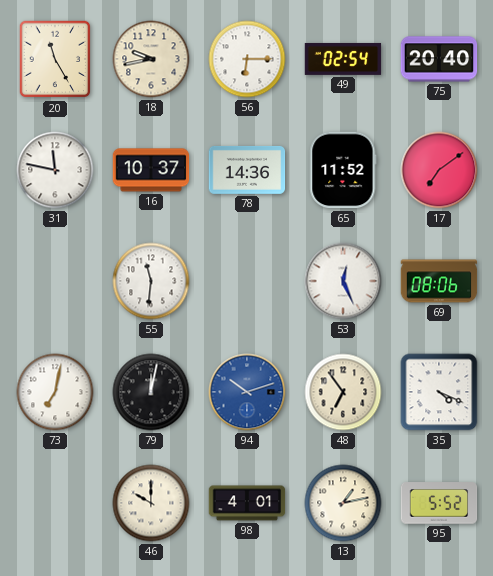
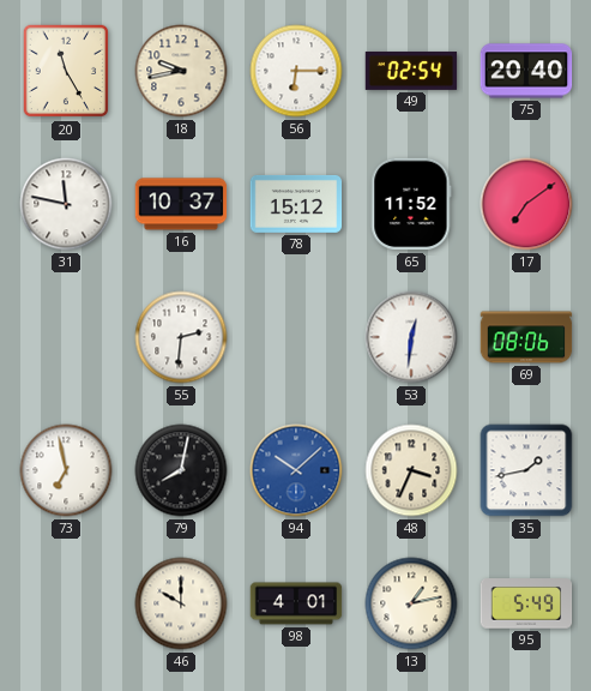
78: 14:36 -> 15:12 (296, 204)
55: 11:31 -> 2:31 (181, 337)
53: 12:26 -> 12:31 (411, 337)
73: 7:02 -> 6:58 (66, 470)
79: 12:02 -> 8:02 (181, 470)
94: 10:12 -> 10:08 (296, 470)
48: 6:54 -> 3:34 (411, 470)
35: 4:19 -> 1:43 (526, 470)
95: 5:52 -> 5:49 (526, 603)
